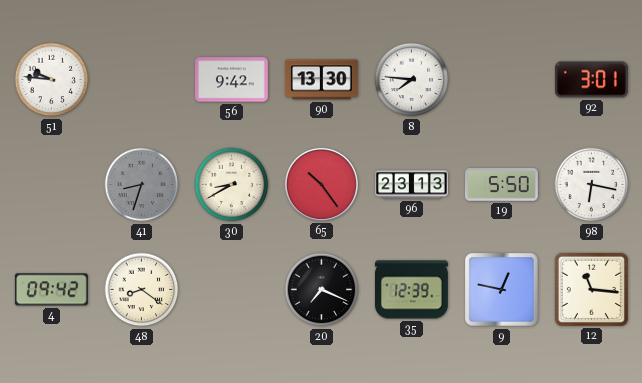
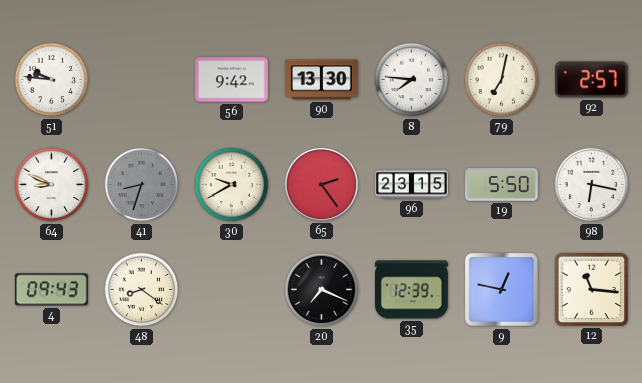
79: none -> 7:02 (502, 80)
92: 3:01 -> 2:57 (591, 80)
64: none -> 8:49 (52, 185)
30: 8:40 -> 9:40 (232, 185)
65: 10:24 -> 2:24 (321, 184)
96: 23:13 -> 23:15 (412, 185)
4: 09:42 -> 09:43 (51, 290)
